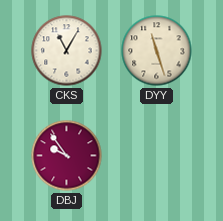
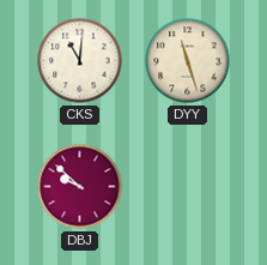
CKS: 11:05 -> 11:01 (80, 61)
DBJ: 9:54 -> 9:52 (80, 187)
